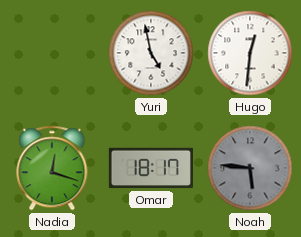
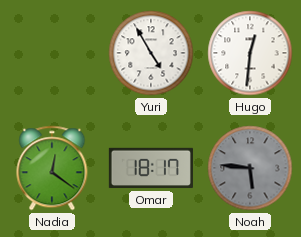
Yuri: 4:58 -> 4:55 (151, 53)
Nadia: 12:18 -> 12:21 (52, 168)
